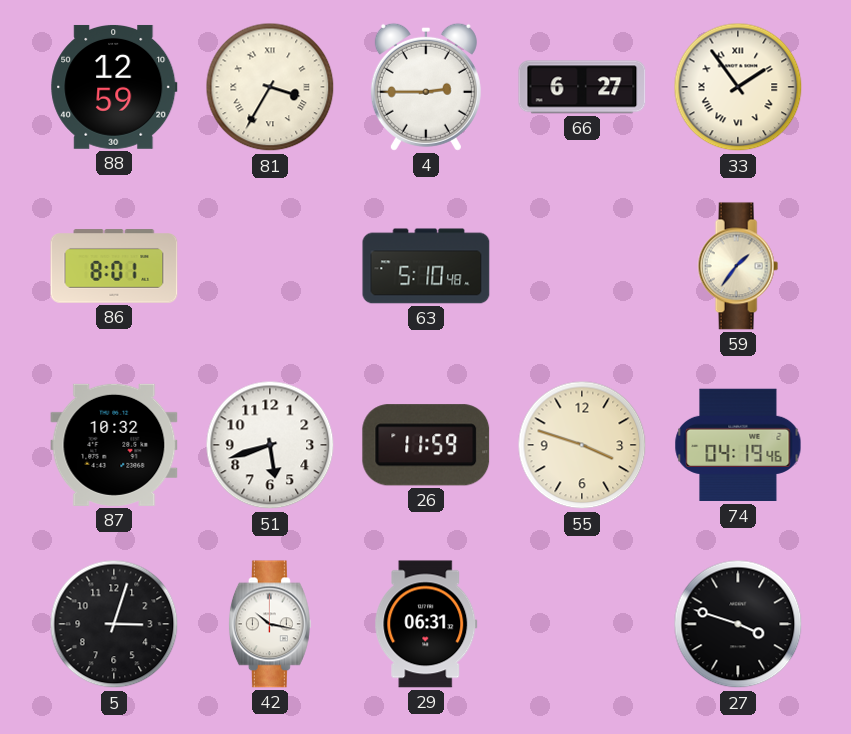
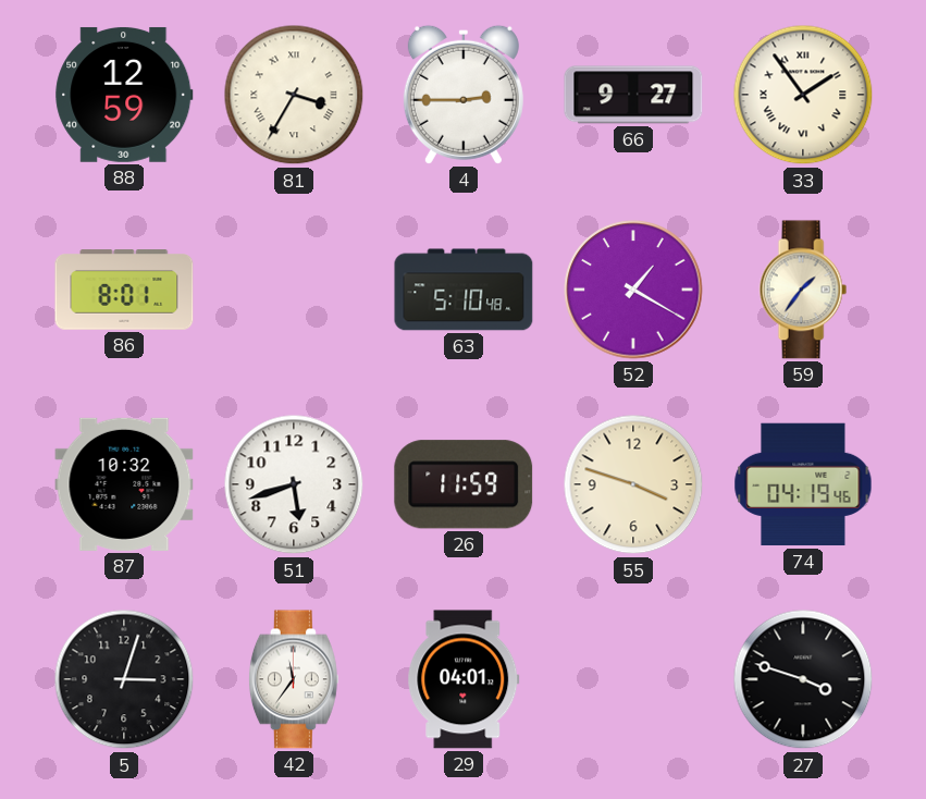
66: 6:27 -> 9:27 (633, 95)
52: none -> 1:20 (633, 290)
42: 10:17 -> 11:36 (294, 679)
29: 06:31 -> 04:01 (464, 679)
